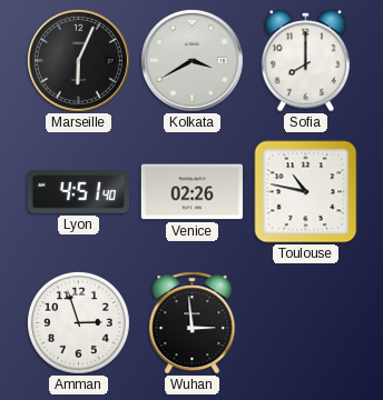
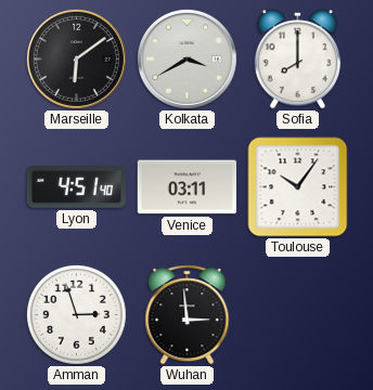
Marseille: 6:04 -> 6:09 (76, 58)
Venice: 02:26 -> 03:11 (186, 187)
Toulouse: 10:47 -> 10:06 (298, 187)
